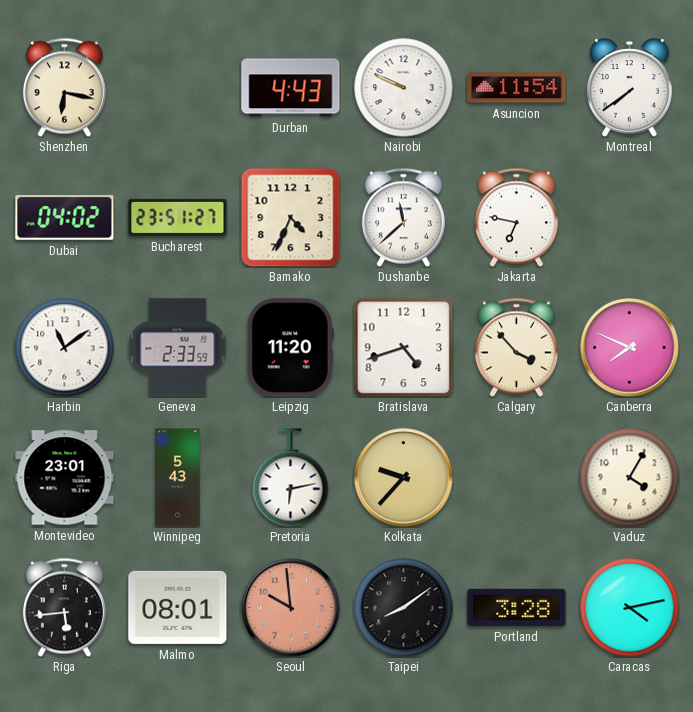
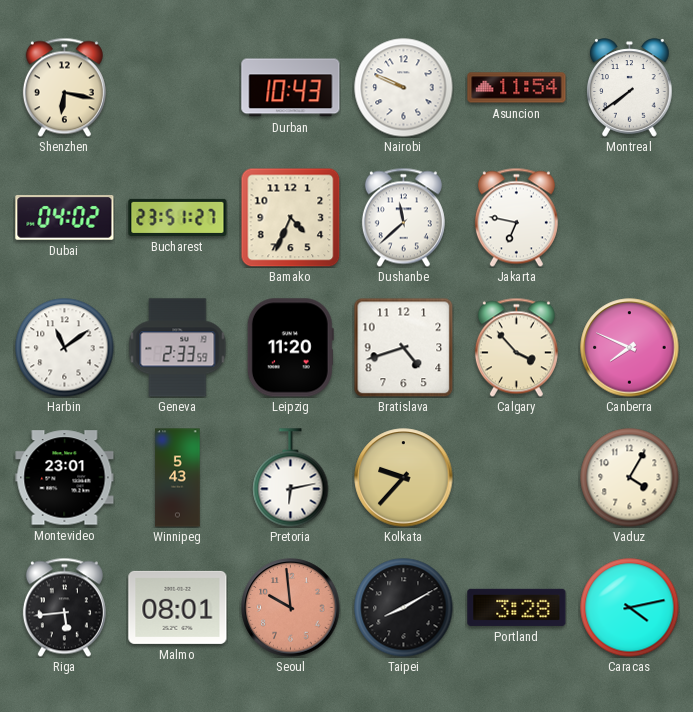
Durban: 4:43 -> 10:43 (291, 88)
Taipei: 8:09 -> 8:10 (404, 608)
